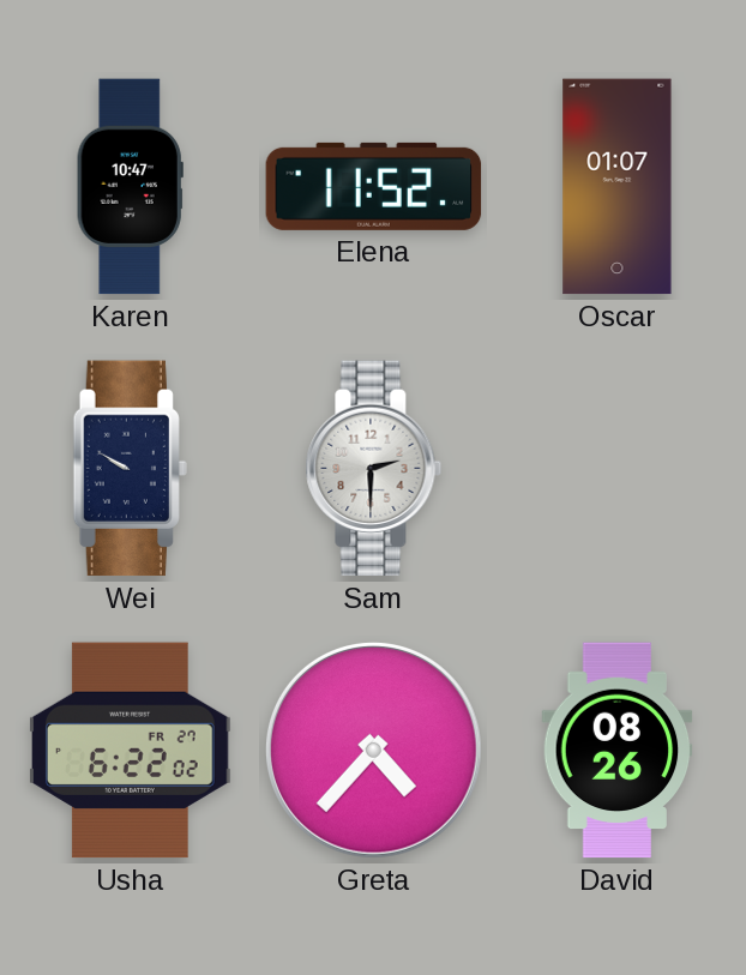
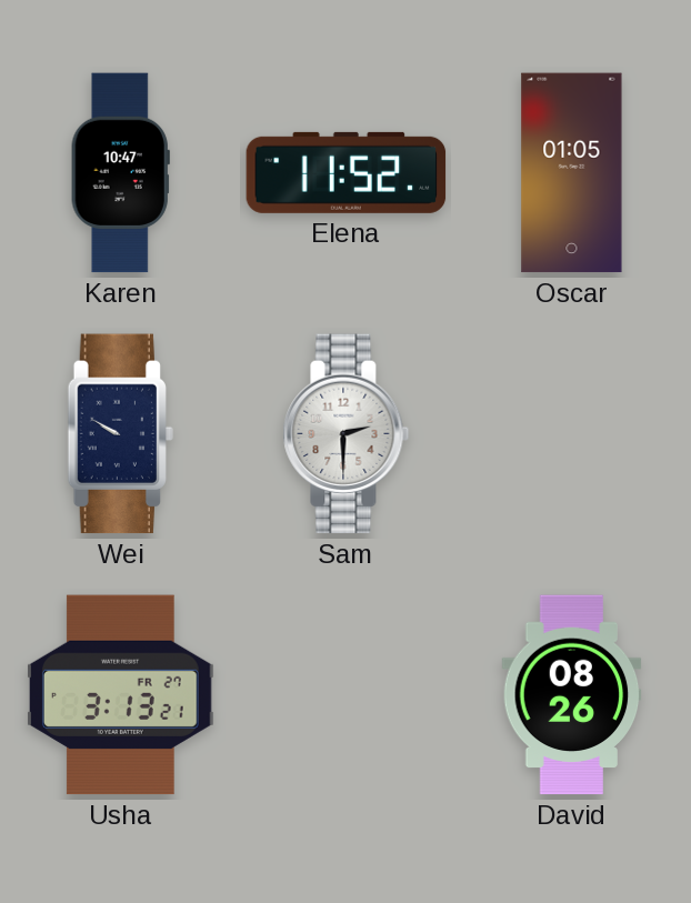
Oscar: 01:07 -> 01:05 (572, 173)
Usha: 6:22 -> 3:13 (121, 695)
Greta: 4:37 -> none (373, 750)
